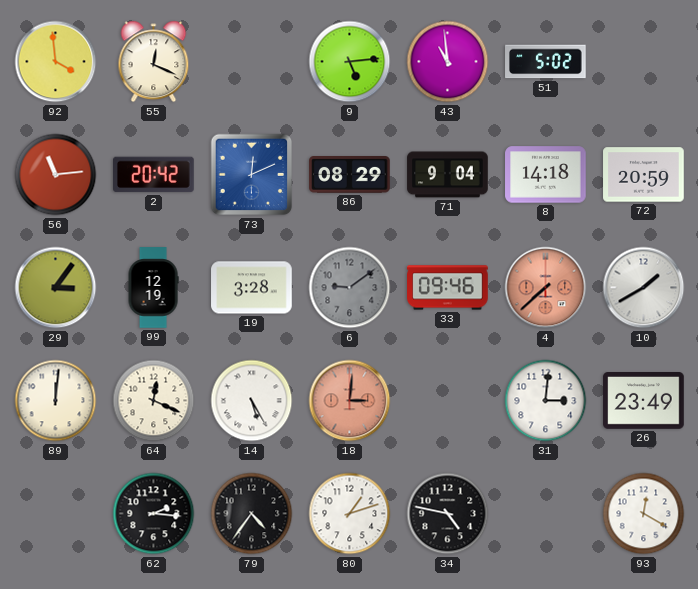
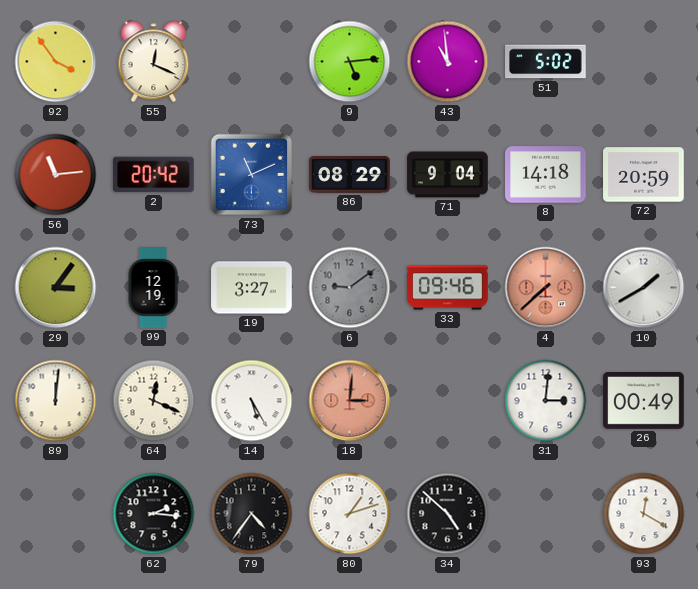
92: 3:59 -> 3:54 (56, 62)
73: 12:11 -> 11:11 (252, 175)
19: 3:28 -> 3:27 (252, 288)
26: 23:49 -> 00:49 (644, 401)
34: 4:47 -> 4:52 (448, 514)
